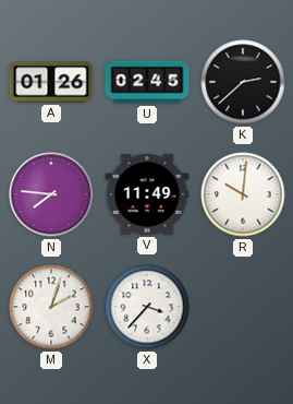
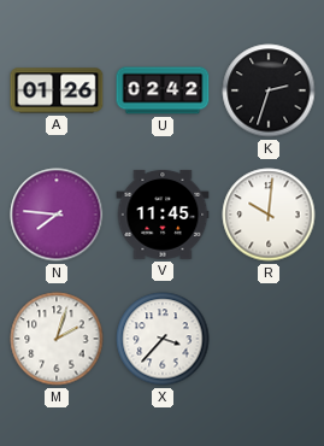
U: 02:45 -> 02:42 (163, 90)
K: 2:38 -> 2:33 (269, 90)
V: 11:49 -> 11:45 (163, 215)
